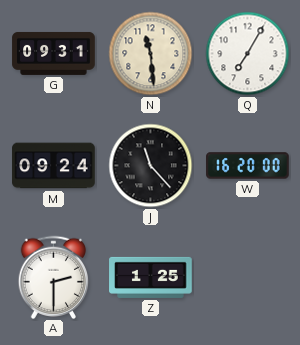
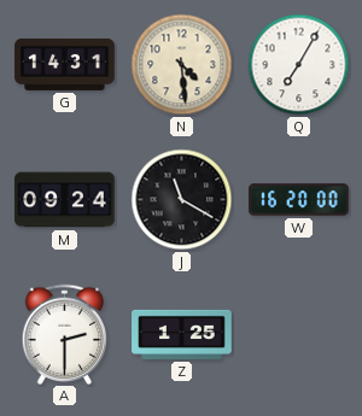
G: 09:31 -> 14:31 (65, 64)
N: 11:29 -> 4:29 (182, 65)
J: 11:23 -> 11:20 (182, 200)
